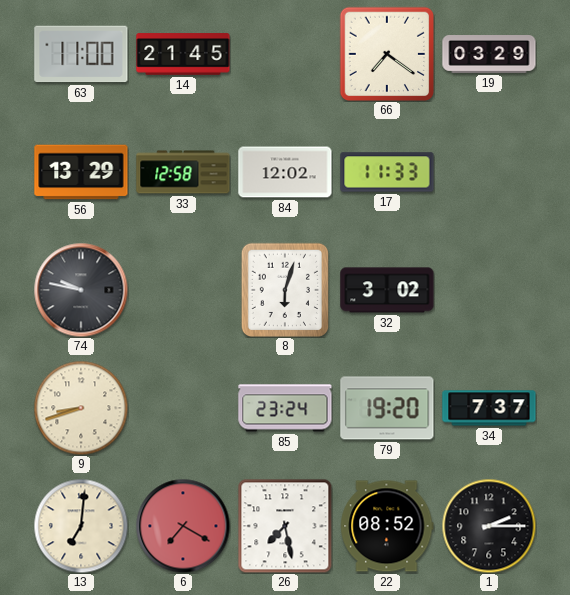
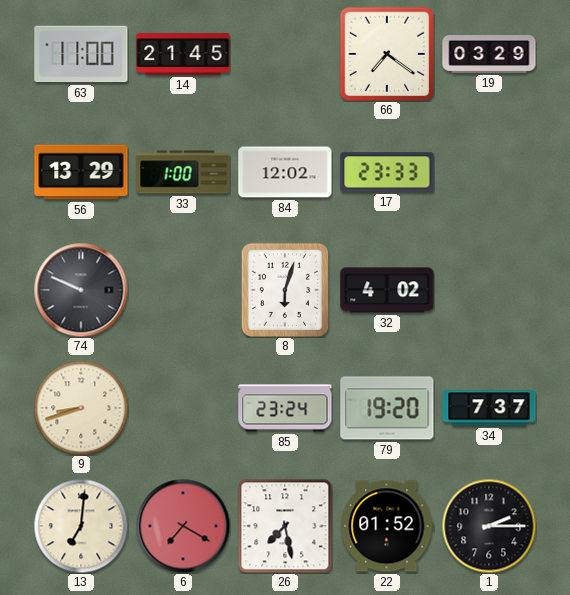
33: 12:58 -> 1:00 (183, 172)
17: 11:33 -> 23:33 (387, 172)
74: 9:47 -> 9:49 (81, 290)
32: 3:02 -> 4:02 (387, 290)
22: 08:52 -> 01:52 (387, 526)
